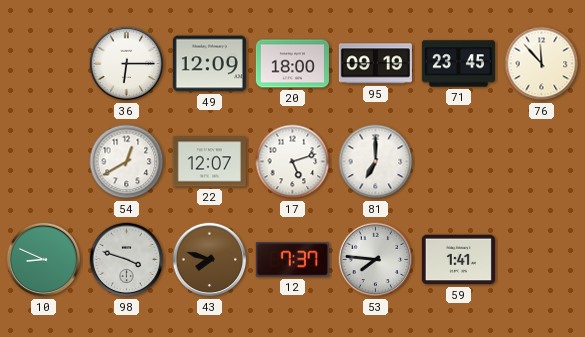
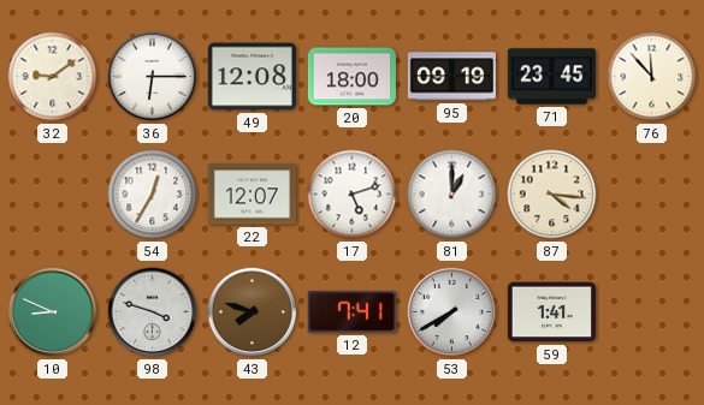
32: none -> 9:09 (53, 77)
49: 12:09 -> 12:08 (252, 77)
54: 12:40 -> 12:35 (153, 195)
81: 7:00 -> 1:00 (452, 195)
87: none -> 4:16 (552, 195)
12: 7:37 -> 7:41 (351, 312)
53: 7:46 -> 7:40 (452, 312)
